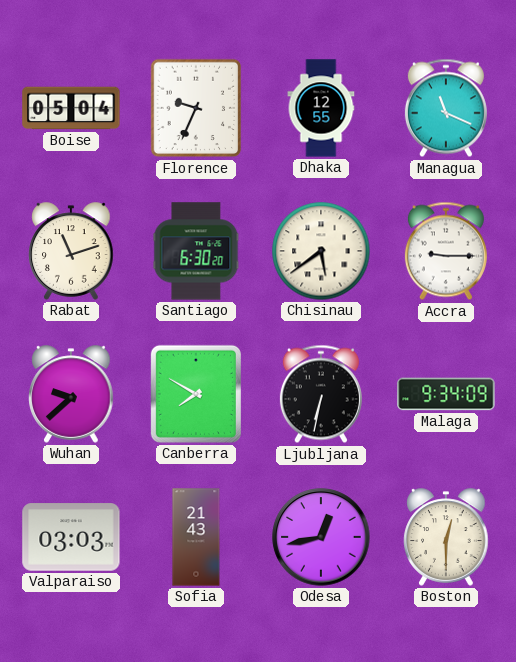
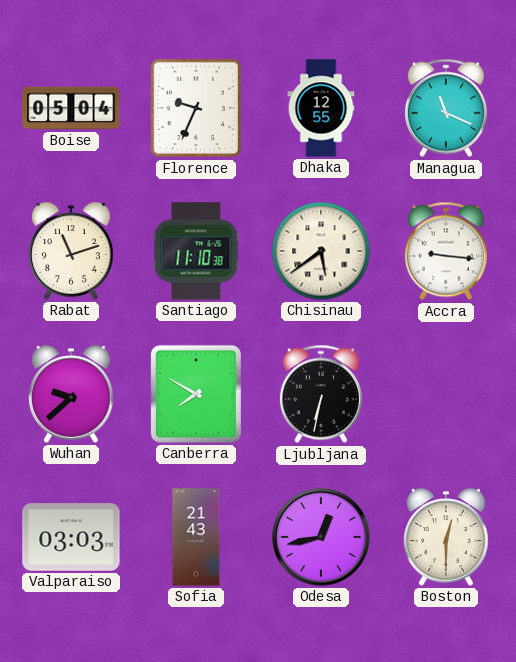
Santiago: 6:30 -> 11:10 (196, 251)
Accra: 9:15 -> 9:16 (446, 251)
Malaga: 9:34 -> none (446, 394)
